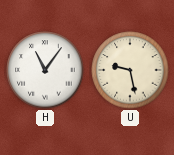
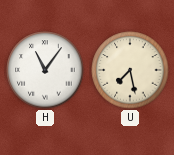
U: 9:28 -> 7:28 (130, 70)
